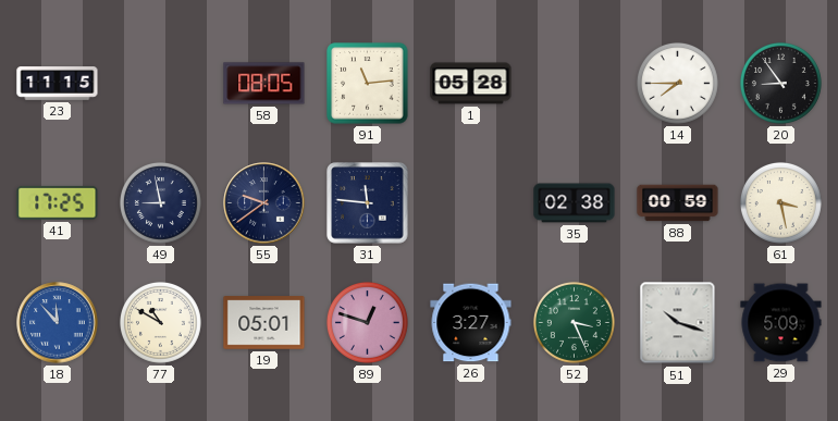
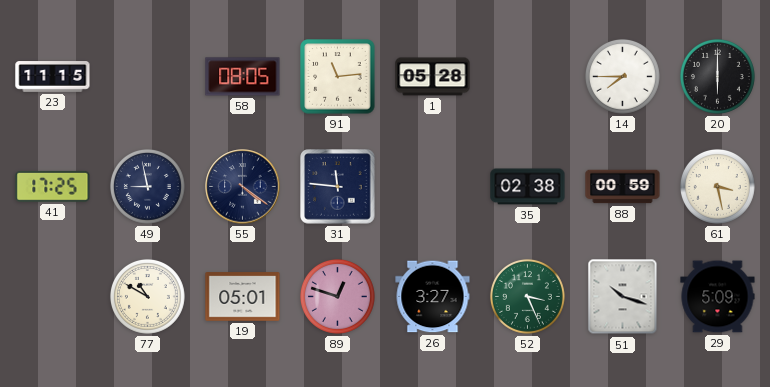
20: 8:54 -> 6:00 (717, 76)
55: 9:39 -> 4:21 (243, 187)
18: 11:53 -> none (58, 323)
